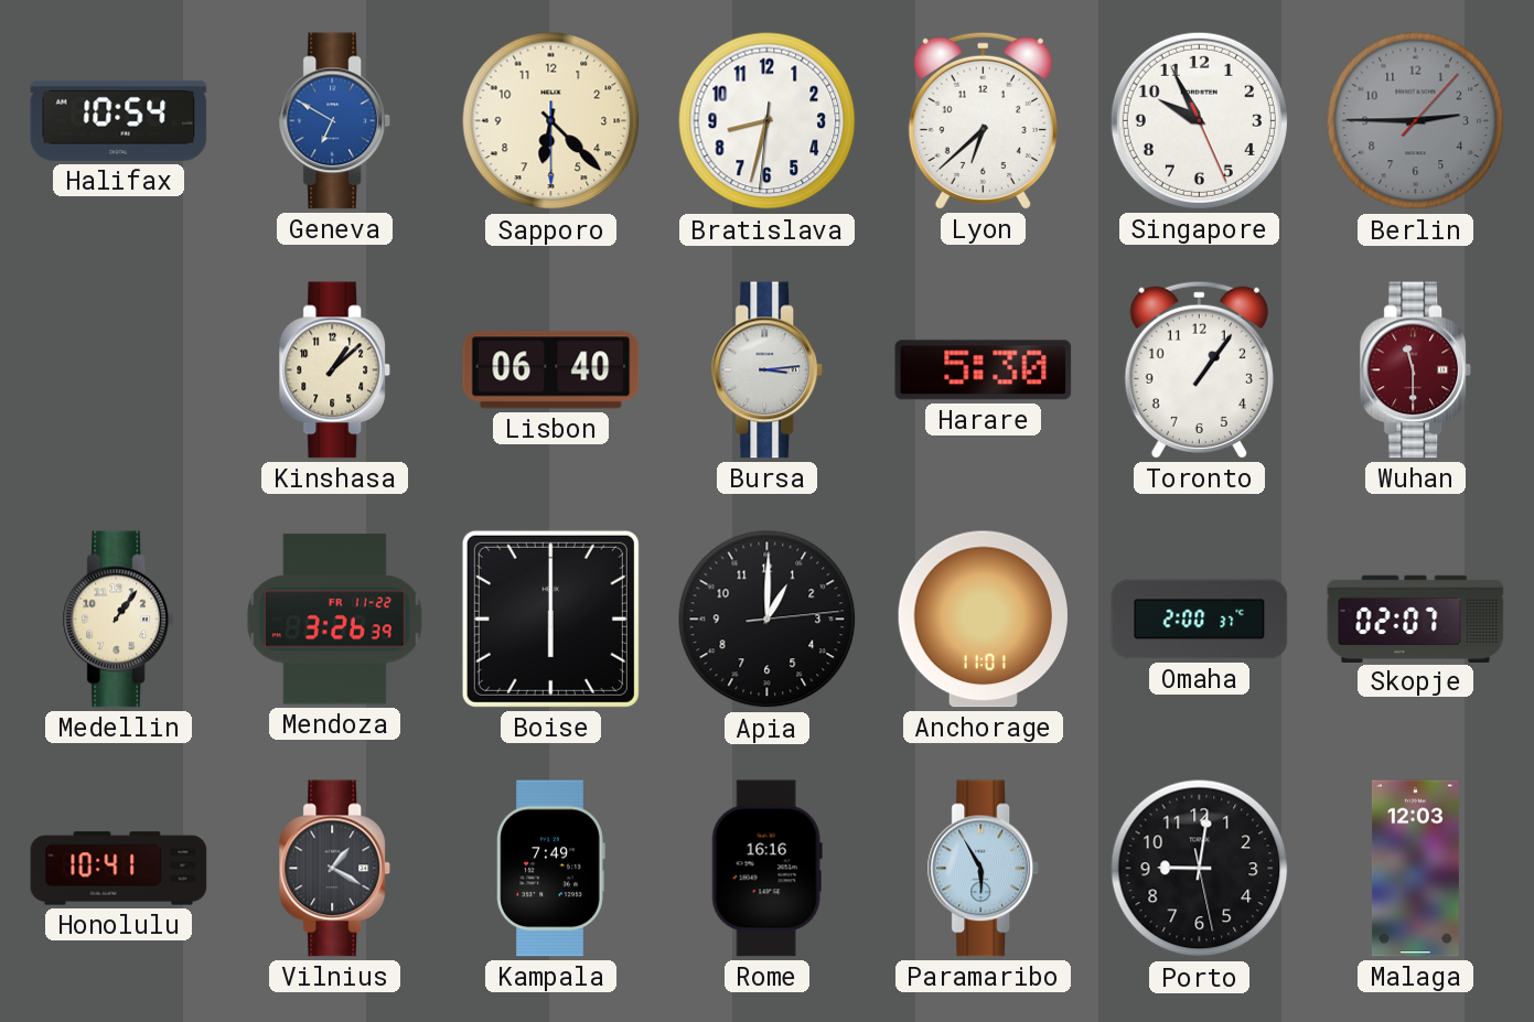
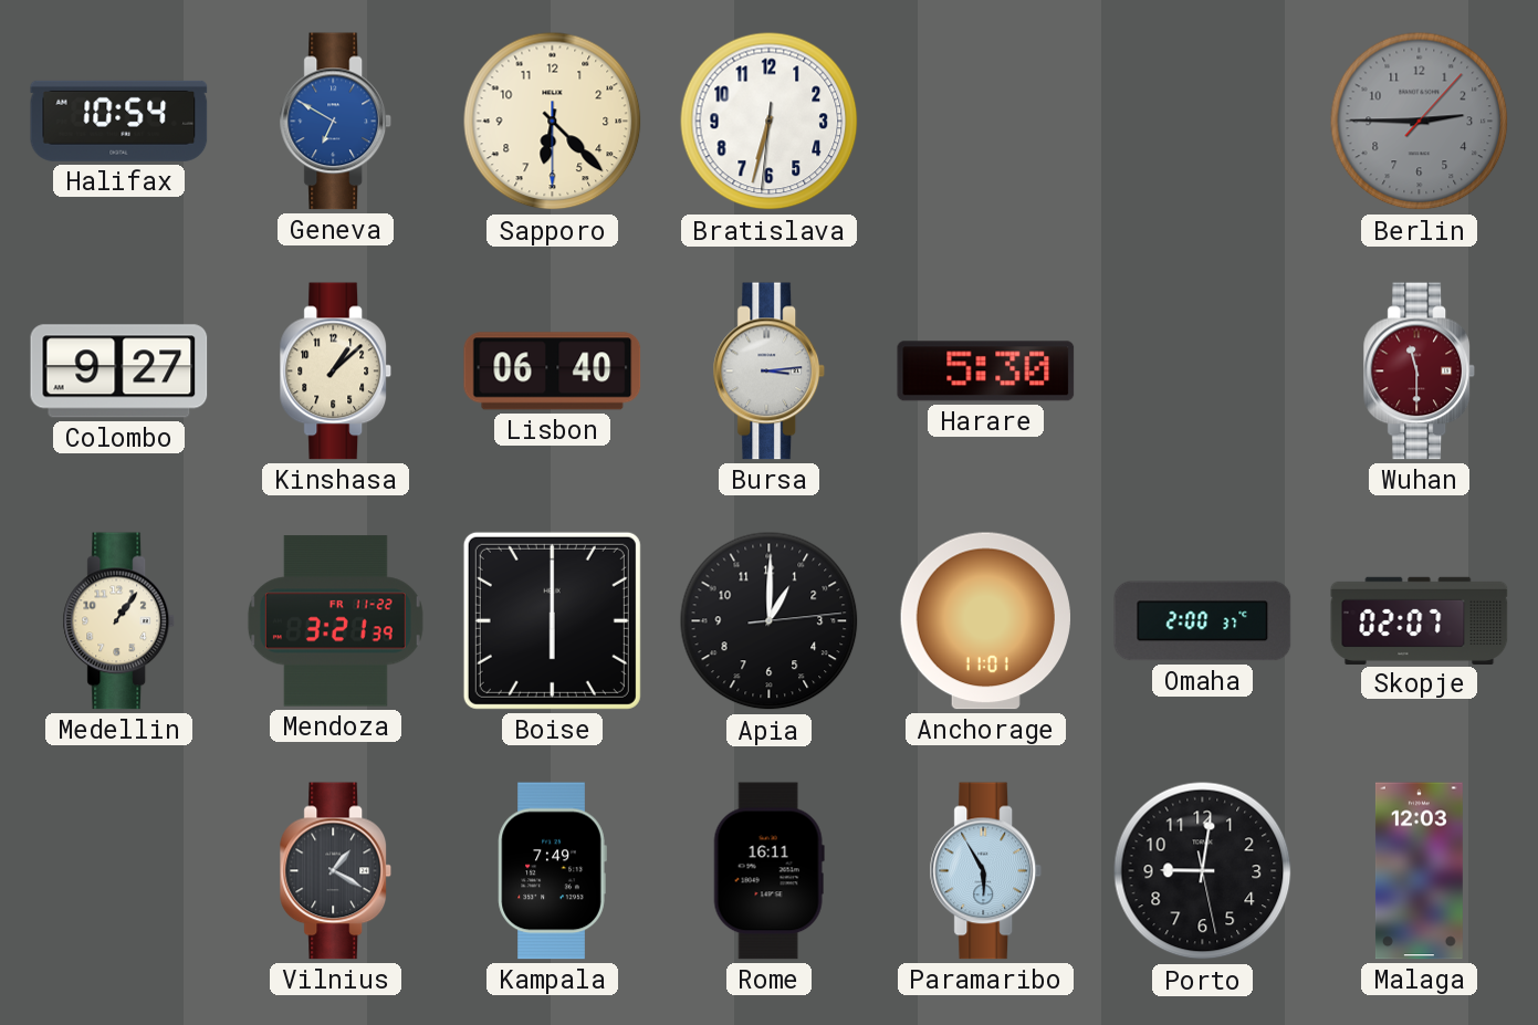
Bratislava: 8:32 -> 6:32 (770, 122)
Lyon: 6:38 -> none (983, 120)
Singapore: 9:55 -> none (1199, 120)
Colombo: none -> 9:27 (119, 372)
Toronto: 1:06 -> none (1199, 369)
Mendoza: 3:26 -> 3:21 (335, 621)
Honolulu: 10:41 -> none (119, 869)
Rome: 16:16 -> 16:11 (768, 871)
